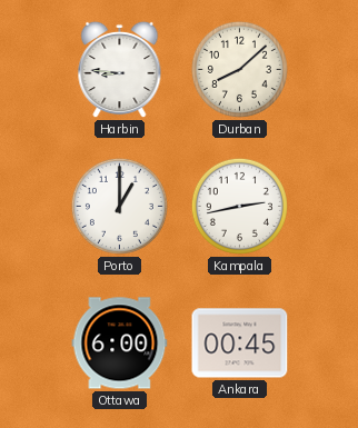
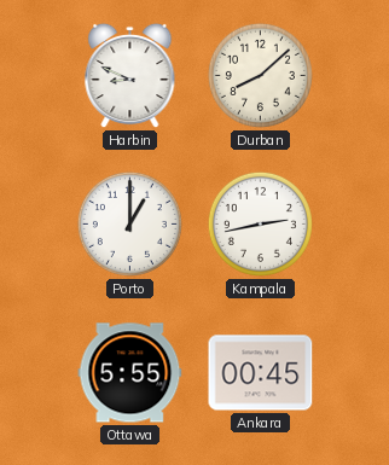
Harbin: 8:46 -> 8:49 (130, 76)
Ottawa: 6:00 -> 5:55 (130, 373)
